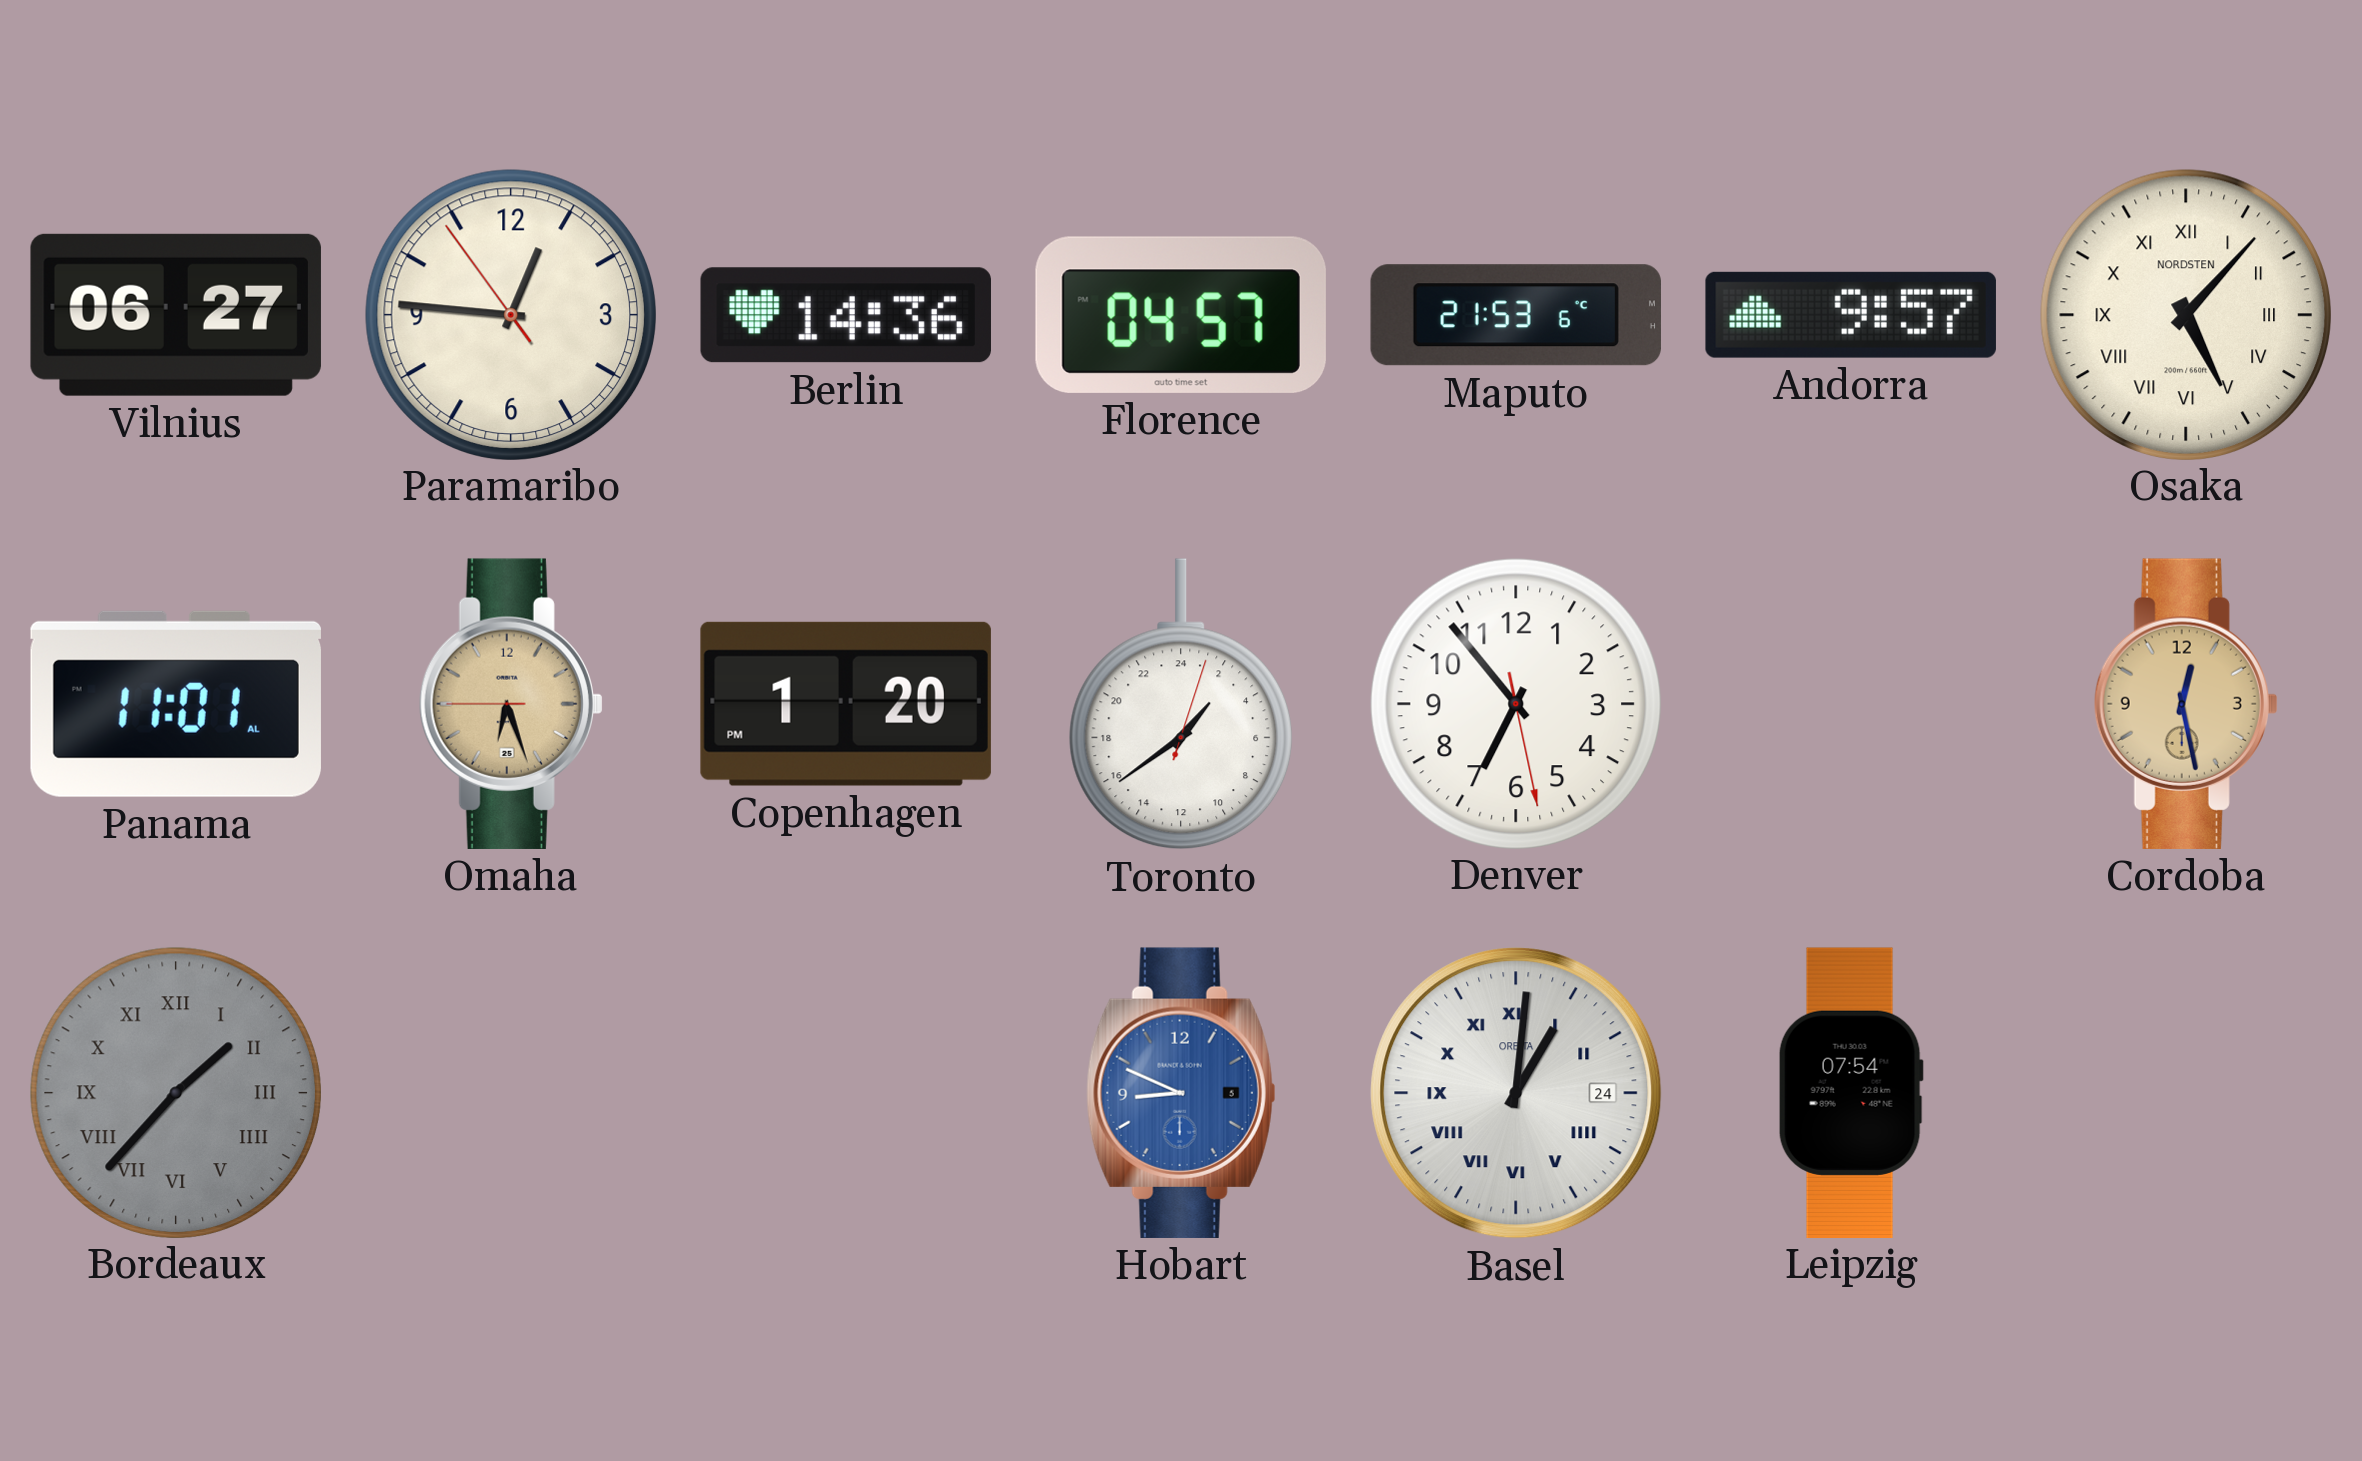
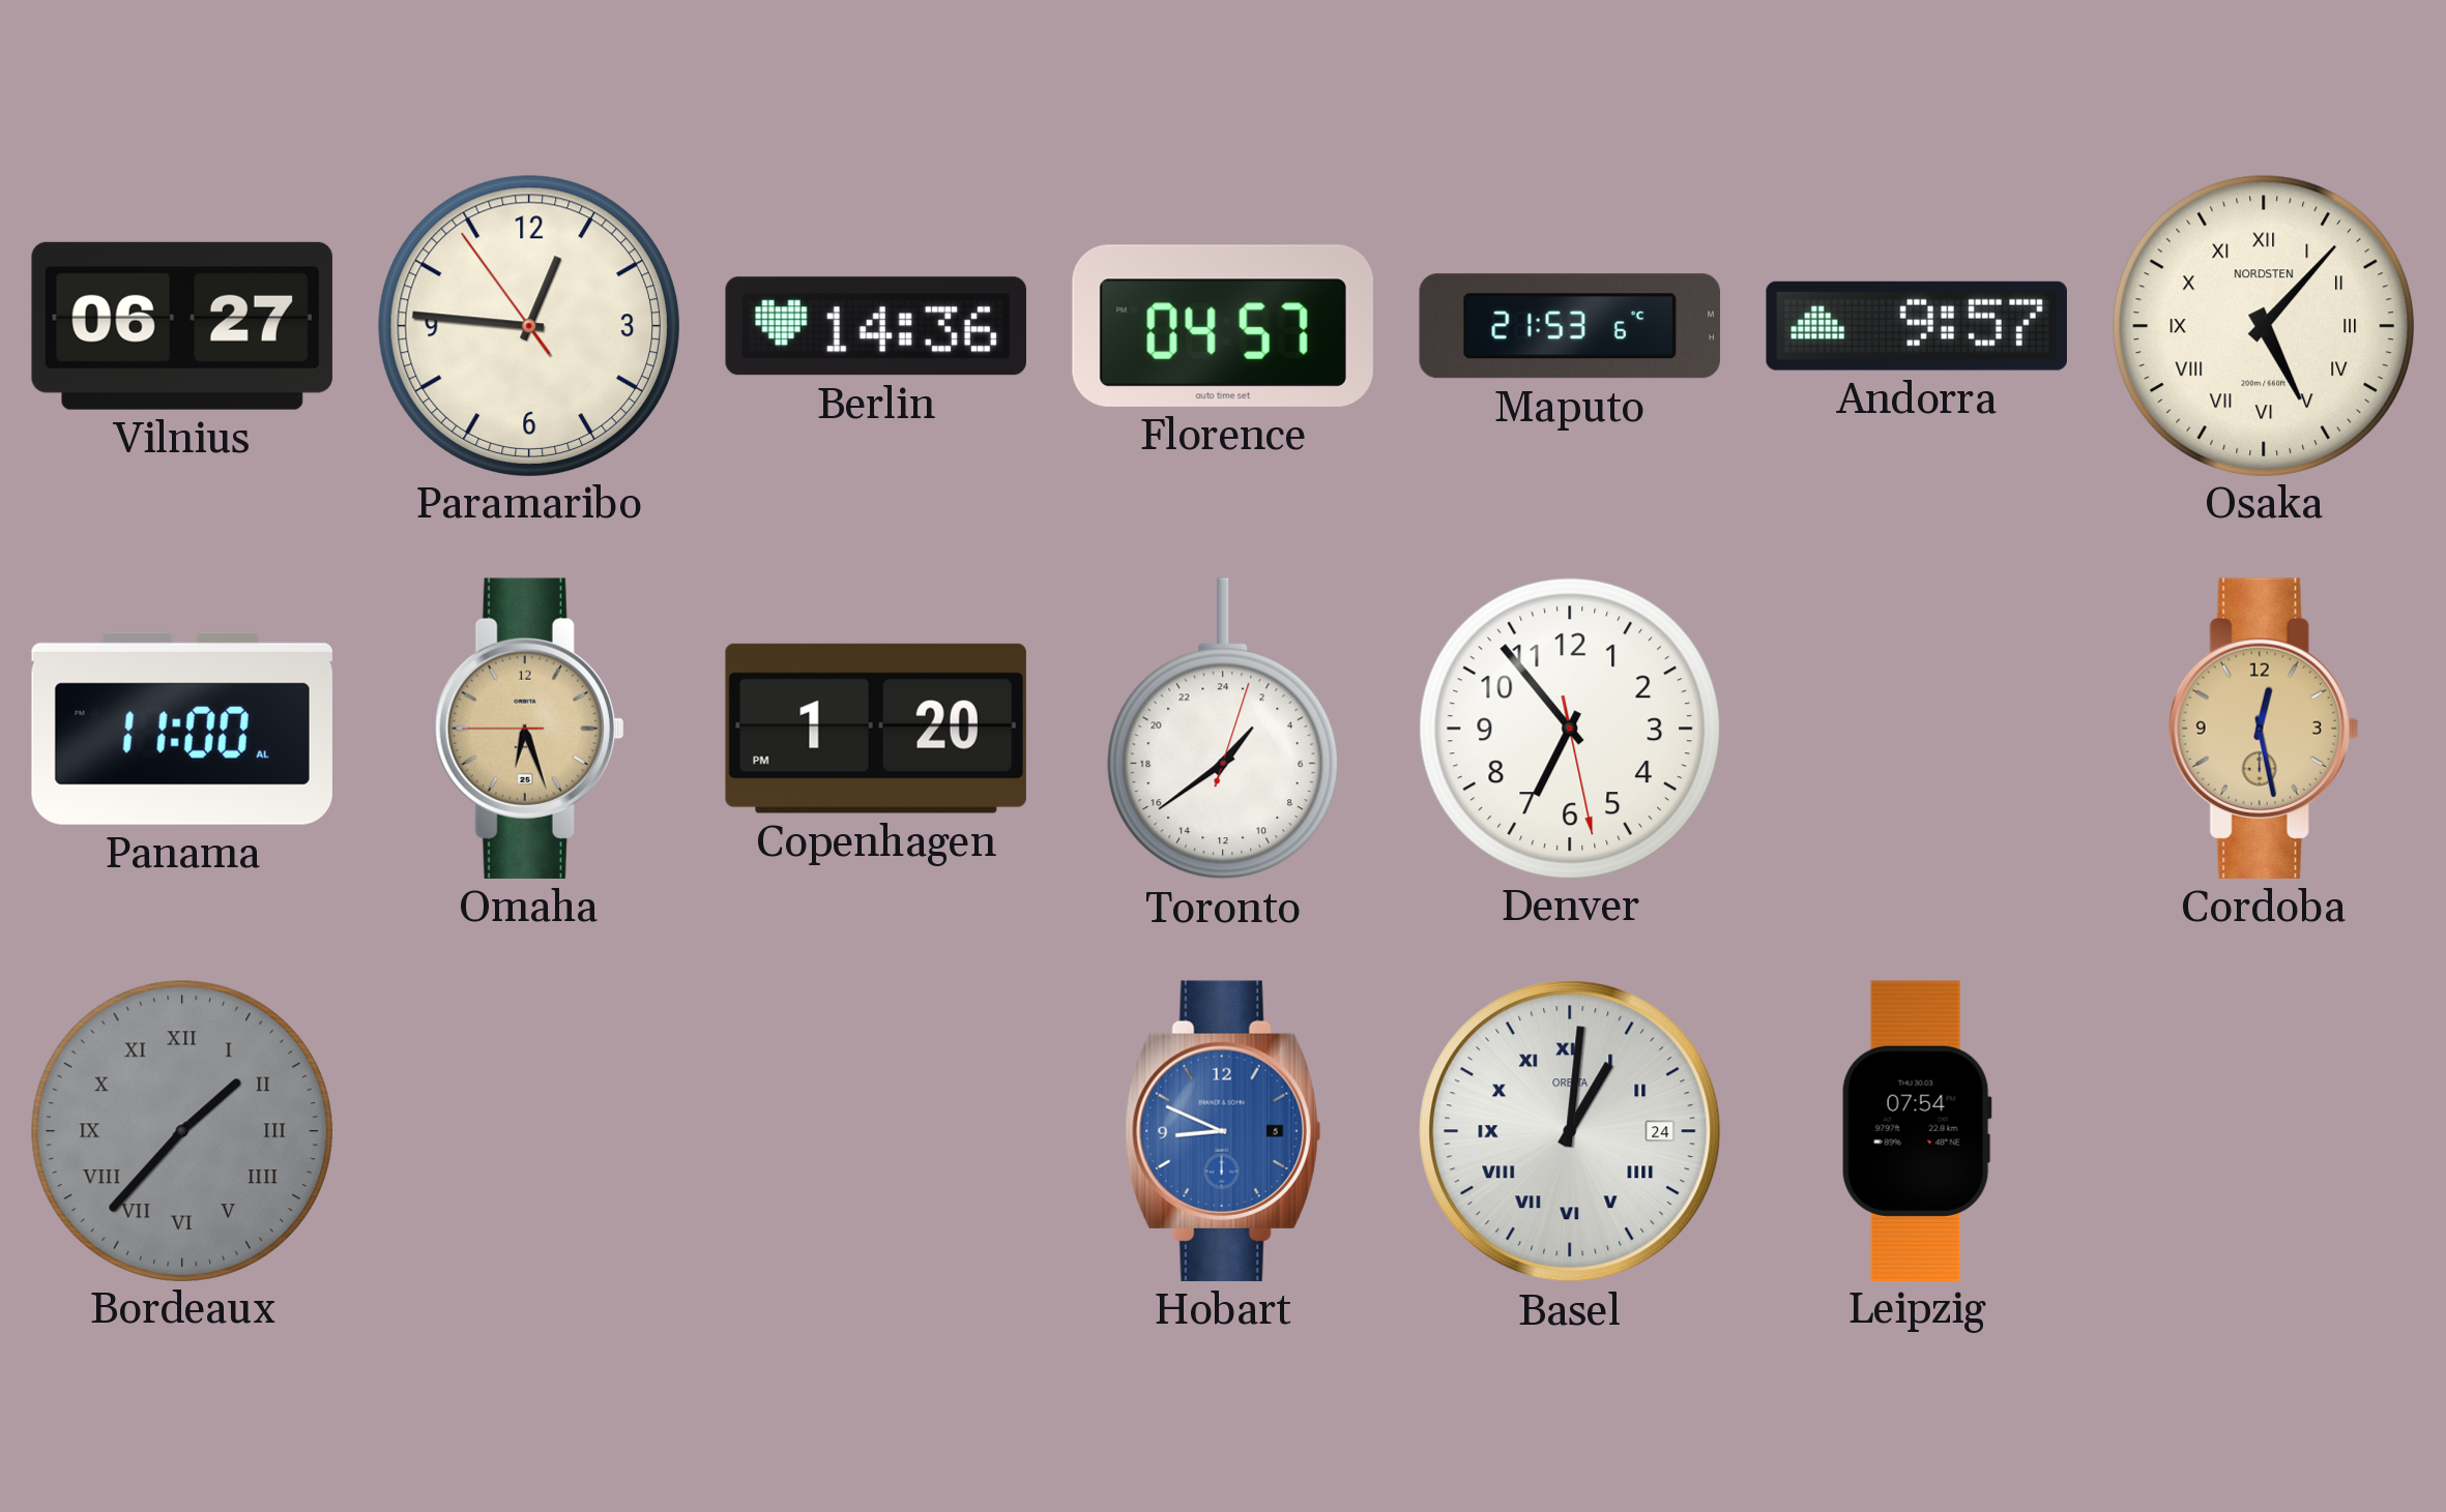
Panama: 11:01 -> 11:00 (182, 729)
